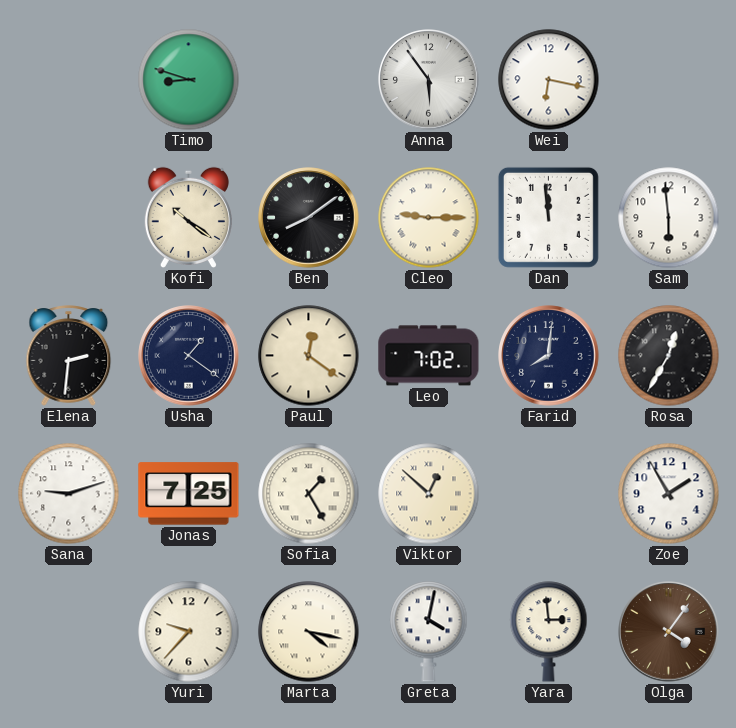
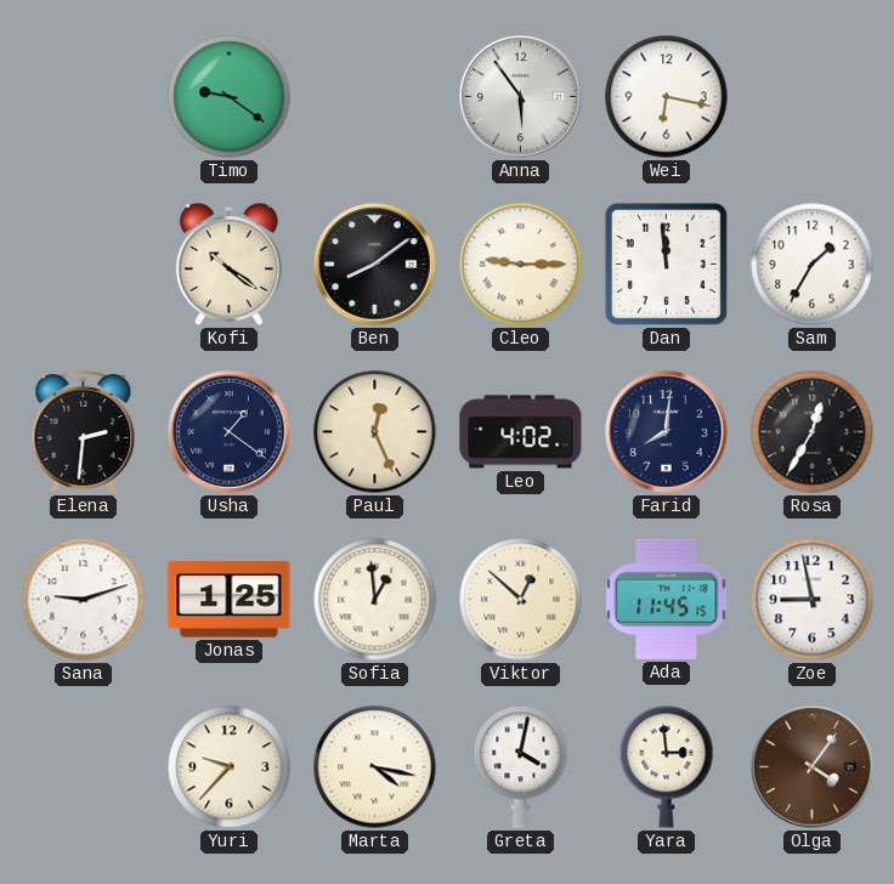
Timo: 8:48 -> 9:21 (230, 97)
Sam: 5:59 -> 1:35 (813, 265)
Paul: 12:21 -> 12:26 (375, 432)
Leo: 7:02 -> 4:02 (521, 432)
Jonas: 7:25 -> 1:25 (230, 600)
Sofia: 1:25 -> 12:59 (375, 600)
Ada: none -> 11:45 (667, 599)
Zoe: 1:55 -> 8:58 (813, 600)
